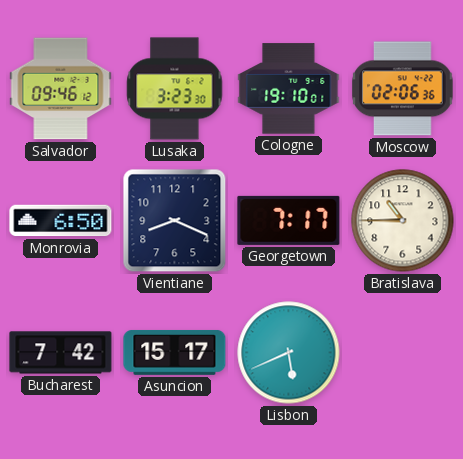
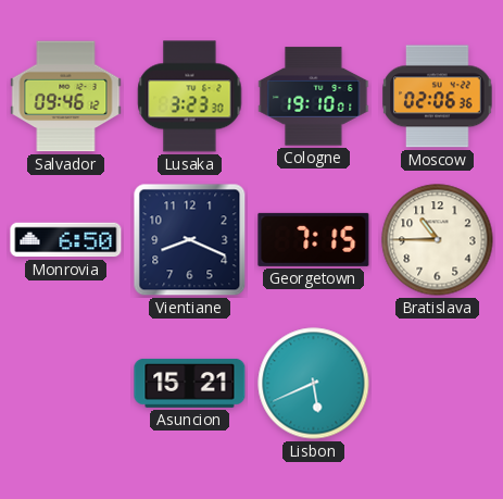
Georgetown: 7:17 -> 7:15 (314, 239)
Bucharest: 7:42 -> none (61, 353)
Asuncion: 15:17 -> 15:21 (190, 383)
